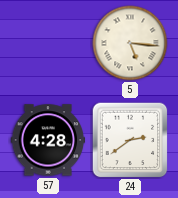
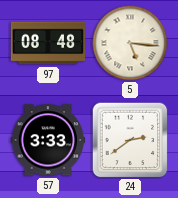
97: none -> 08:48 (48, 43)
57: 4:28 -> 3:33 (48, 140)
